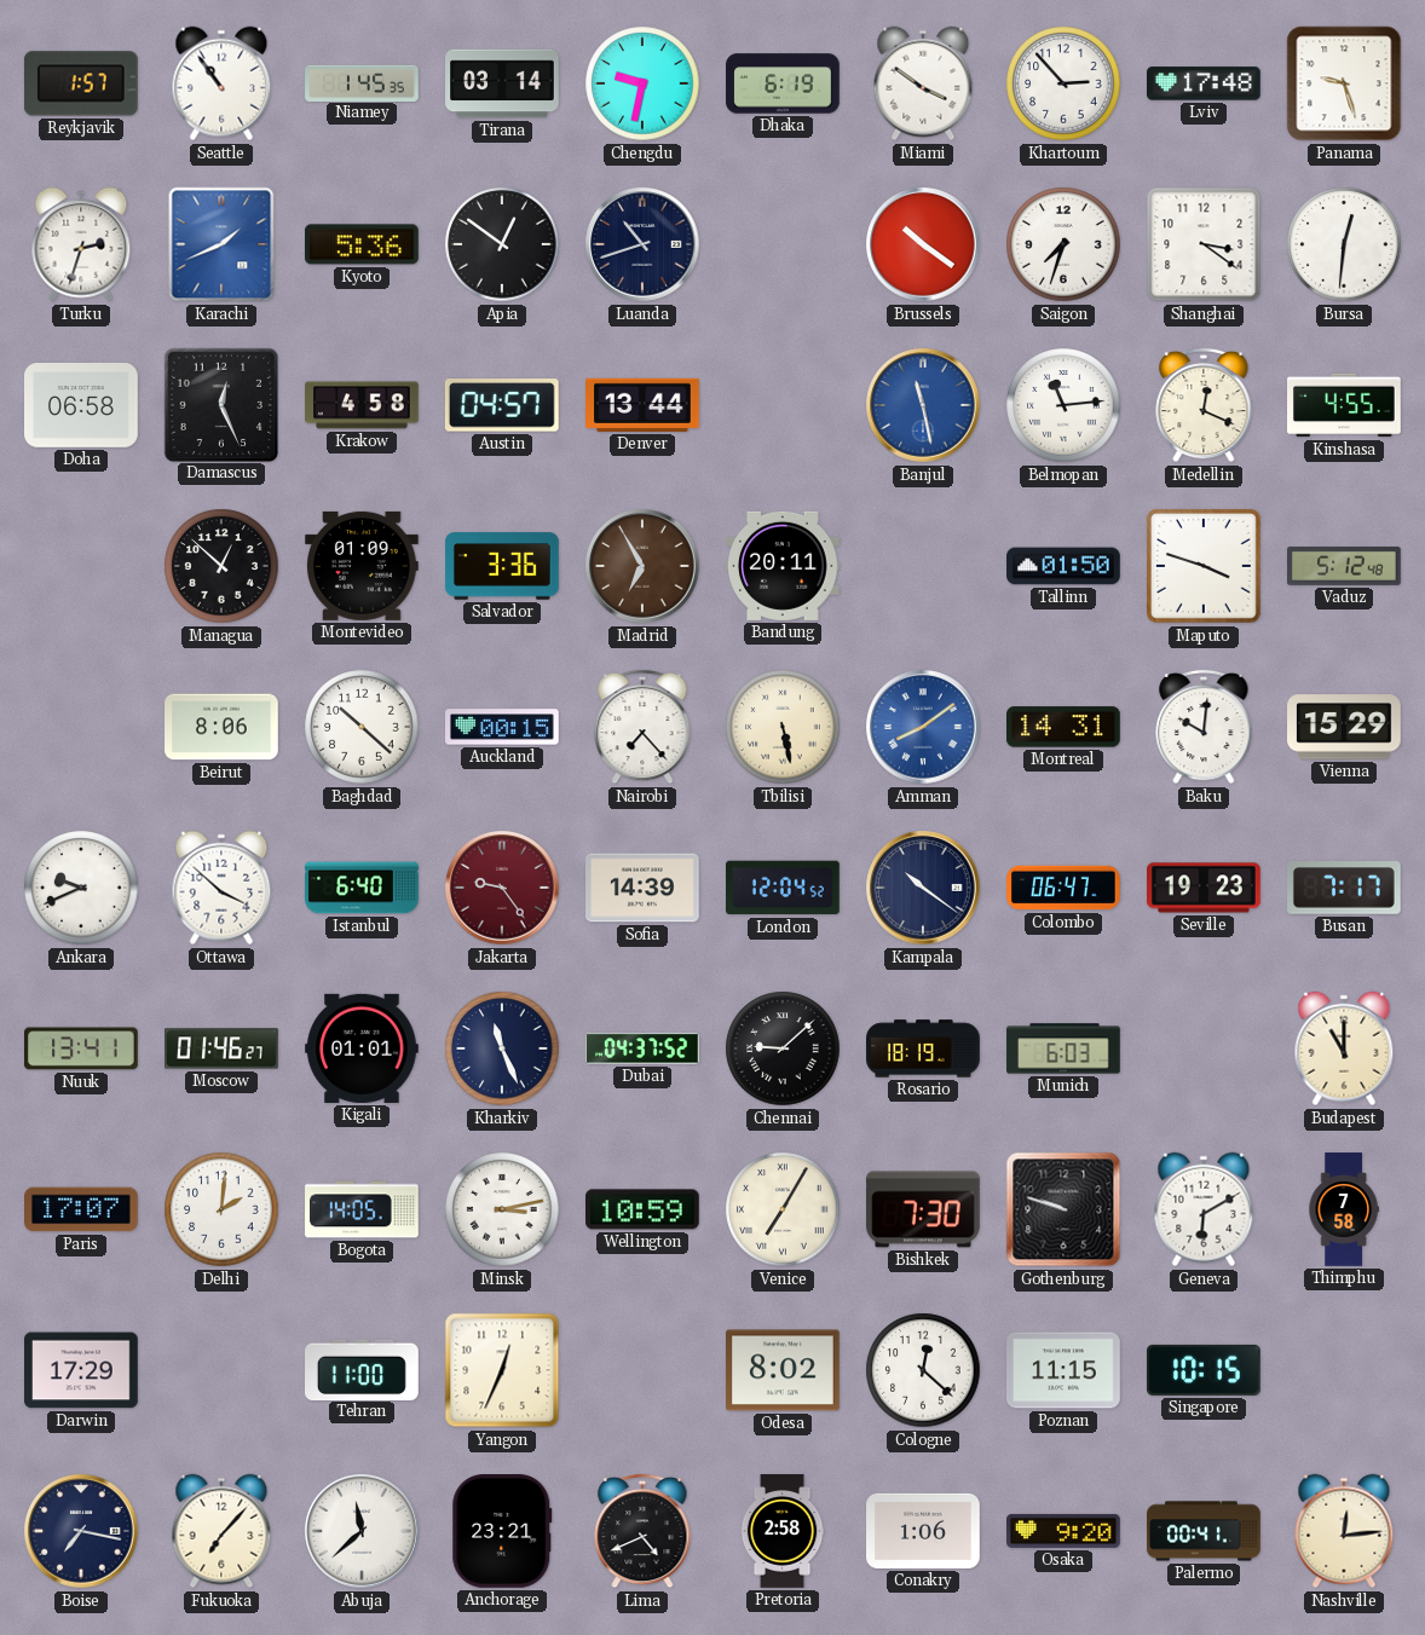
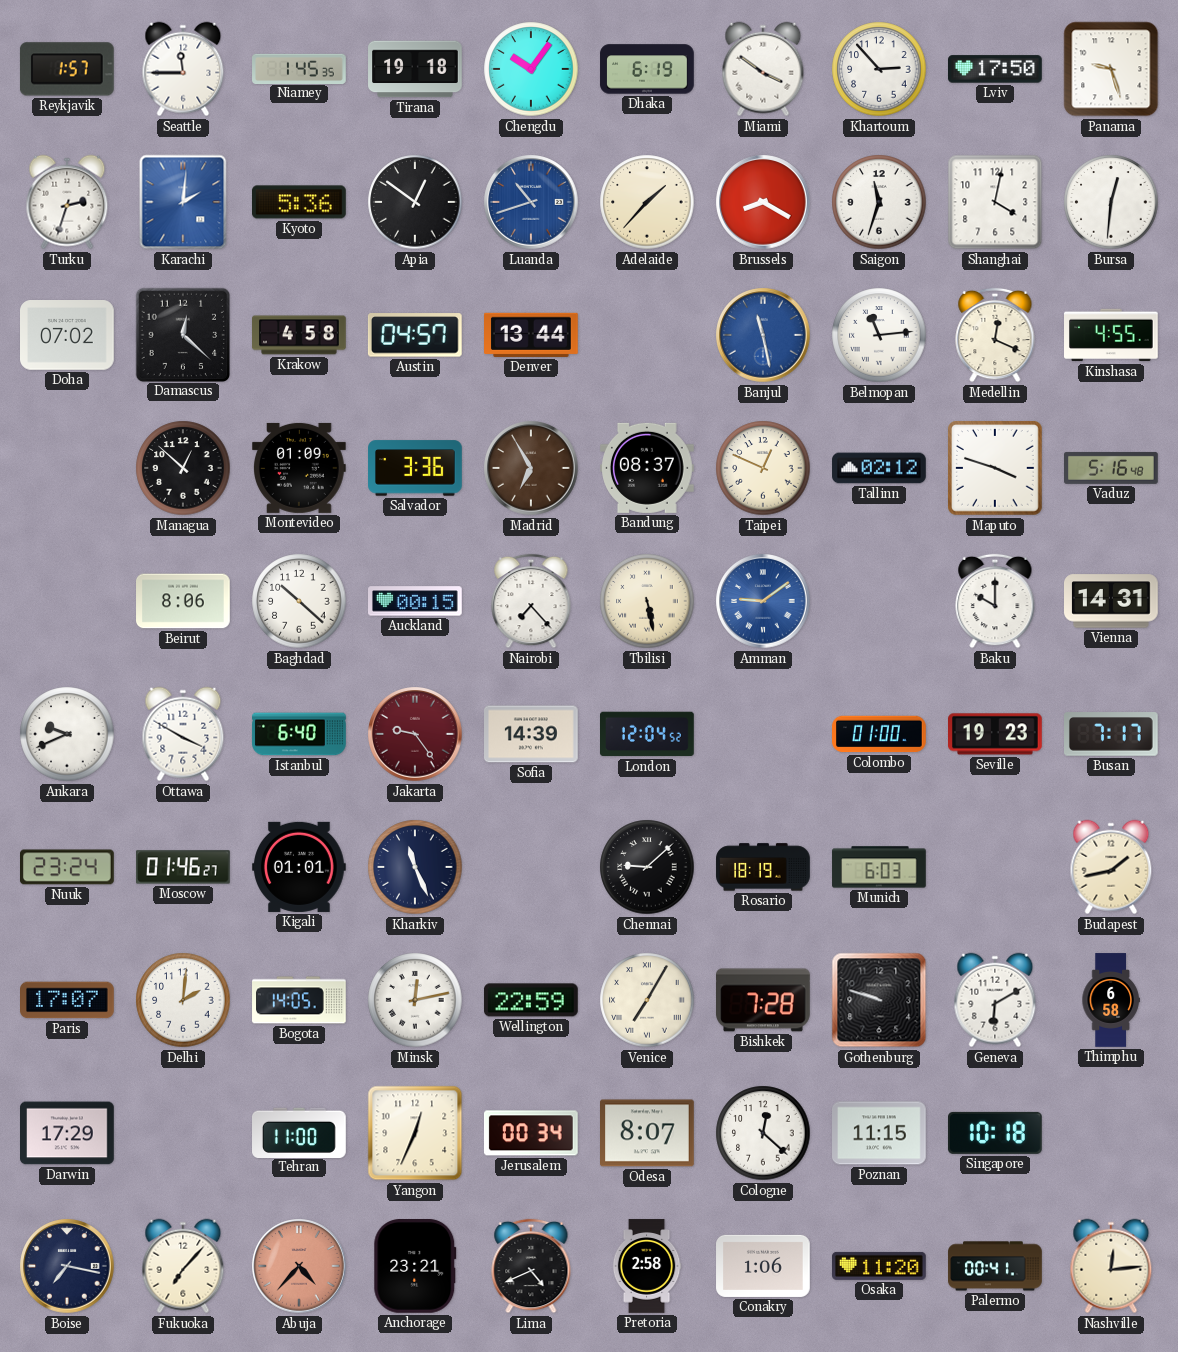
Seattle: 10:54 -> 11:45 (183, 69)
Tirana: 03:14 -> 19:18 (415, 69)
Chengdu: 9:32 -> 10:06 (531, 69)
Lviv: 17:48 -> 17:50 (996, 69)
Karachi: 1:41 -> 2:01 (183, 202)
Luanda dial: navy -> blue (531, 202)
Adelaide: none -> 1:37 (647, 202)
Brussels: 10:21 -> 8:20 (763, 202)
Saigon: 7:33 -> 11:33 (879, 202)
Shanghai: 3:21 -> 4:02 (995, 202)
Doha: 06:58 -> 07:02 (68, 336)
Damascus: 12:26 -> 12:22 (182, 334)
Bandung: 20:11 -> 08:37 (648, 468)
Taipei: none -> 12:49 (763, 468)
Tallinn: 01:50 -> 02:12 (879, 468)
Vaduz: 5:12 -> 5:16 (1112, 468)
Amman: 8:09 -> 9:09 (763, 601)
Montreal: 14:31 -> none (1065, 727)
Baku: 10:01 -> 10:00 (995, 601)
Vienna: 15:29 -> 14:31 (1112, 601)
Ottawa: 3:52 -> 3:50 (183, 734)
Kampala: 10:21 -> none (923, 888)
Colombo: 06:47 -> 01:00 (880, 734)
Nuuk: 13:41 -> 23:24 (68, 867)
Dubai: 04:37 -> none (642, 1048)
Budapest: 11:00 -> 1:43 (1111, 867)
Minsk: 3:13 -> 12:13 (415, 1000)
Wellington: 10:59 -> 22:59 (532, 1000)
Bishkek: 7:30 -> 7:28 (764, 1000)
Thimphu: 7:58 -> 6:58 (1111, 1000)
Jerusalem: none -> 00:34 (531, 1133)
Odesa: 8:02 -> 8:07 (648, 1133)
Singapore: 10:15 -> 10:18 (996, 1133)
Abuja: 11:38 -> 4:37 (299, 1266)
Abuja dial: white -> salmon (299, 1266)
Osaka: 9:20 -> 11:20 (880, 1266)
